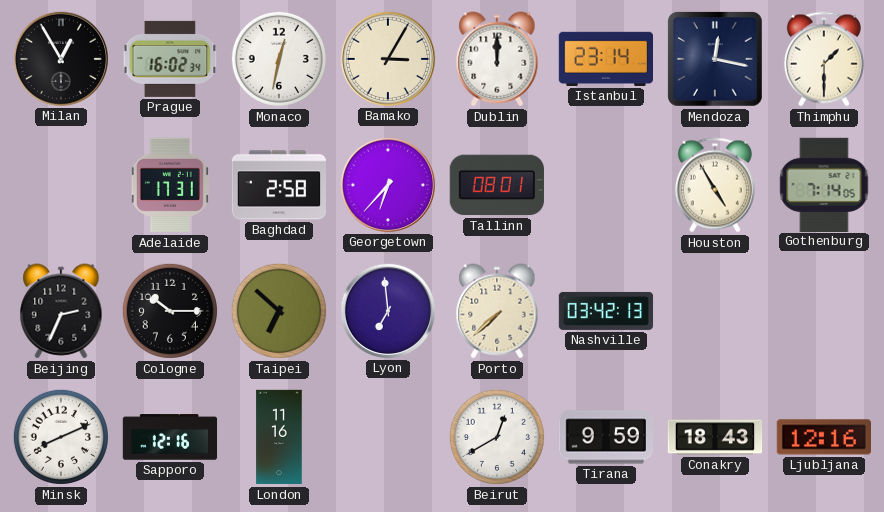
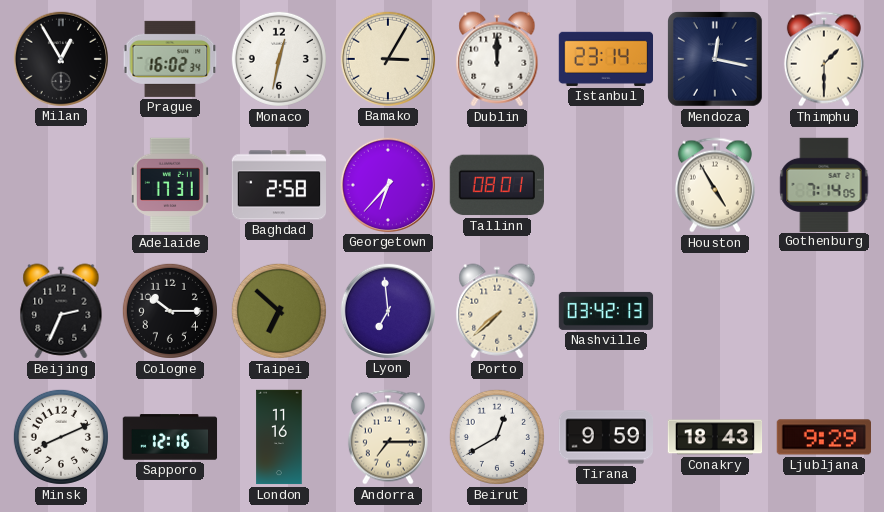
Andorra: none -> 7:15 (388, 437)
Ljubljana: 12:16 -> 9:29 (823, 437)
